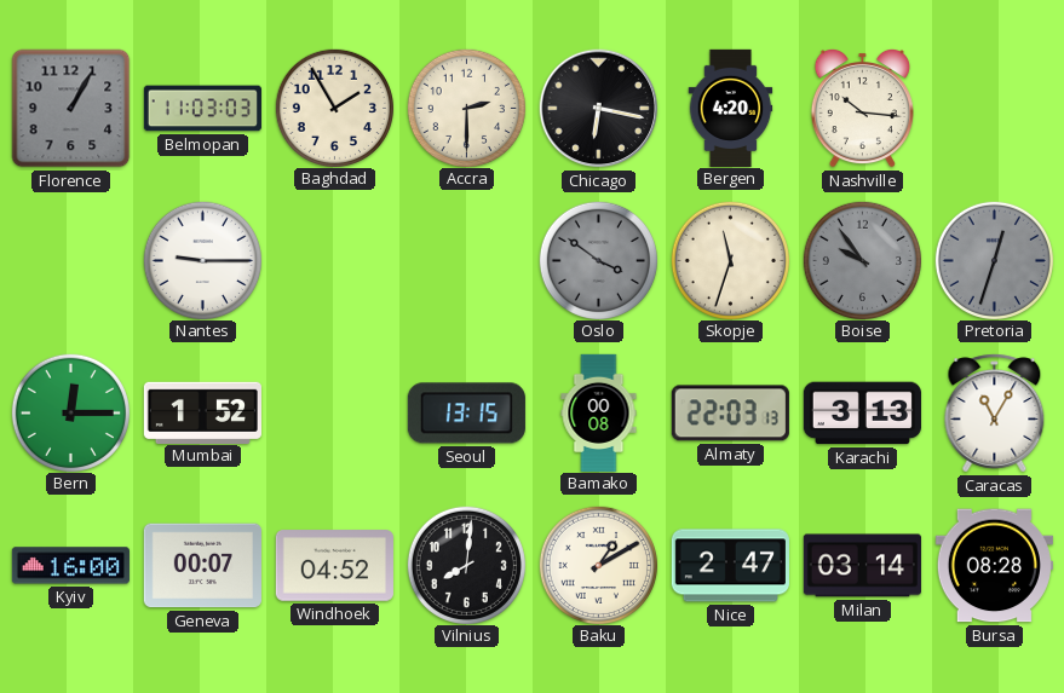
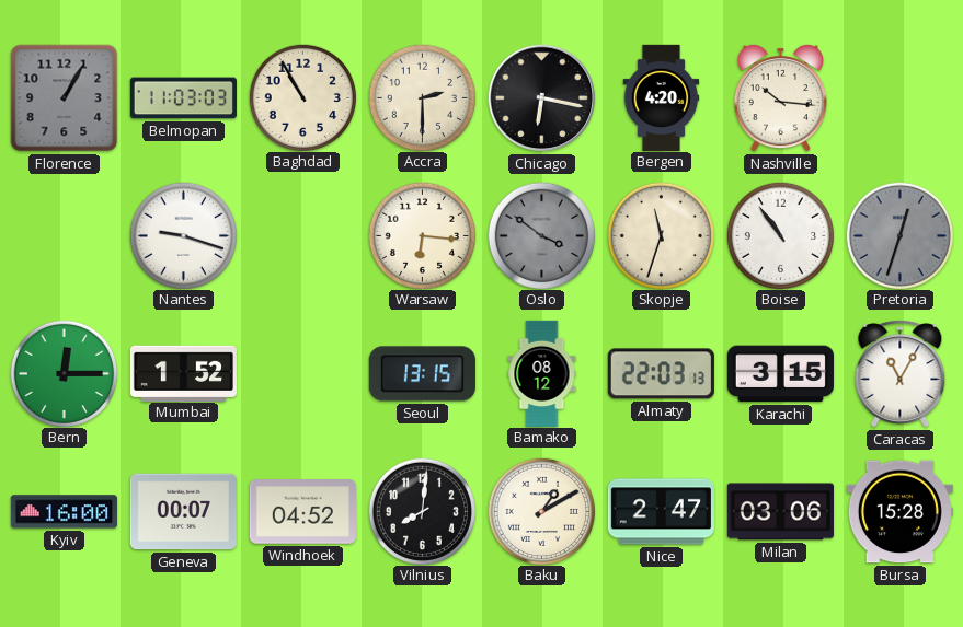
Baghdad: 1:55 -> 10:55 (302, 97)
Nantes: 9:15 -> 9:18 (183, 235)
Warsaw: none -> 6:16 (422, 235)
Boise: 9:54 -> 10:54 (780, 235)
Boise dial: grey -> white (780, 235)
Bamako: 00:08 -> 08:12 (542, 373)
Karachi: 3:13 -> 3:15 (780, 374)
Milan: 03:14 -> 03:06 (780, 512)
Bursa: 08:28 -> 15:28 (899, 512)
